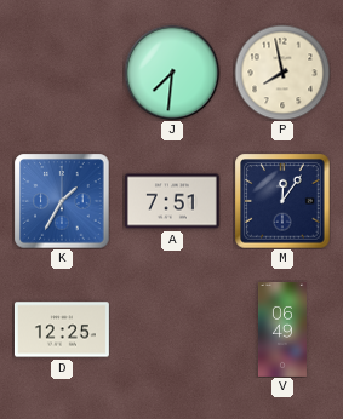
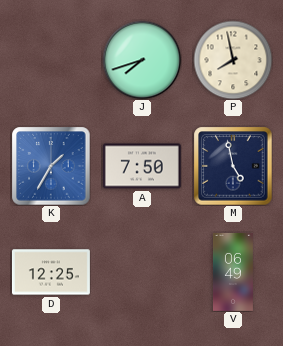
J: 7:31 -> 7:42 (142, 60)
A: 7:51 -> 7:50 (142, 166)
M: 12:06 -> 4:58 (233, 166)
